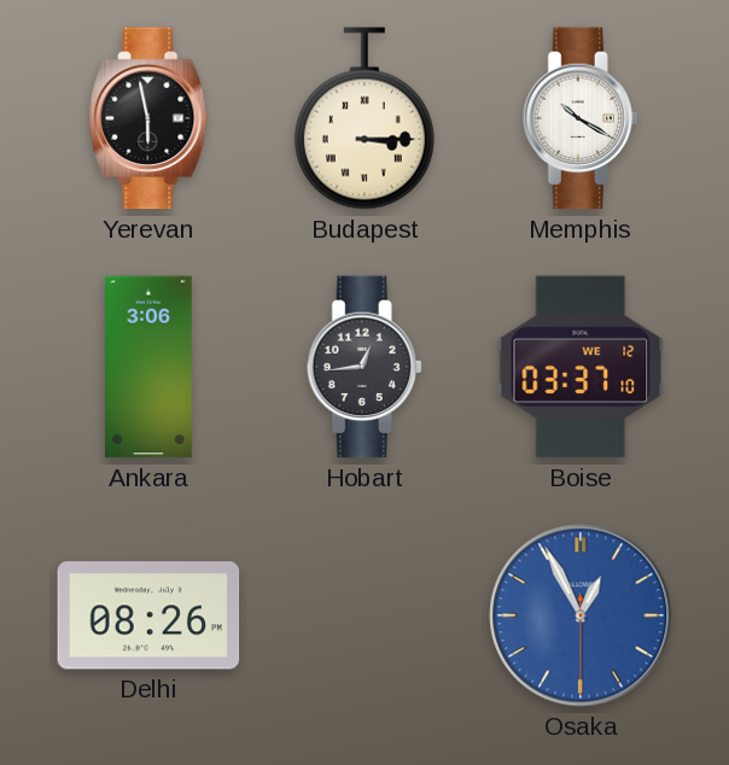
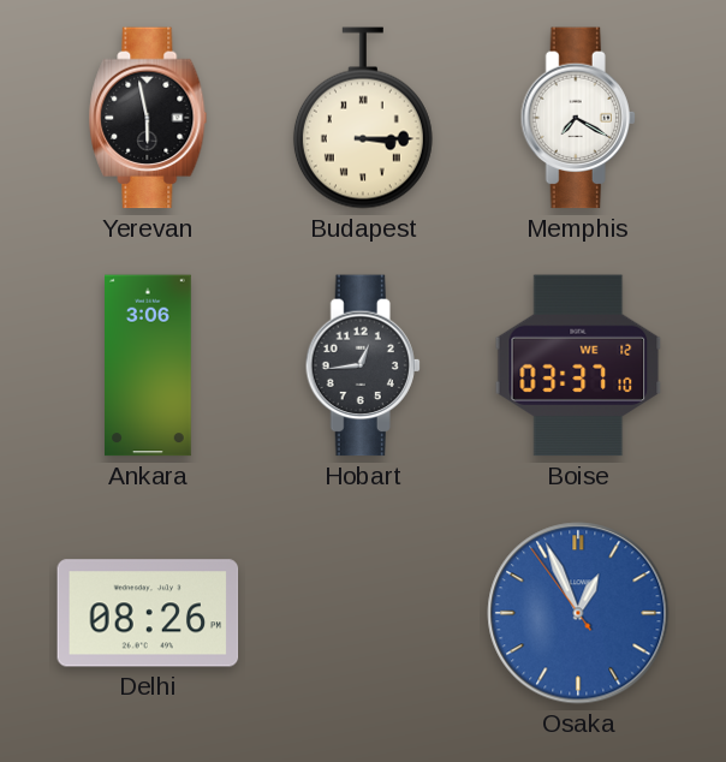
Memphis: 10:20 -> 7:20 (578, 118)
Osaka: 12:55:30 -> 12:55:54 (578, 613)
